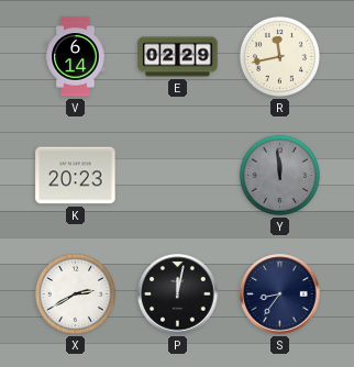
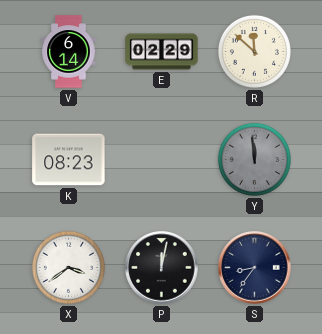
R: 11:43 -> 11:52 (254, 51)
K: 20:23 -> 08:23 (69, 160)
X: 2:40 -> 3:39 (68, 267)
